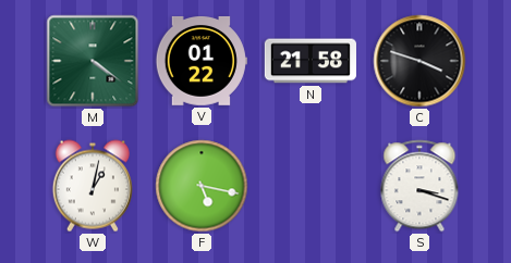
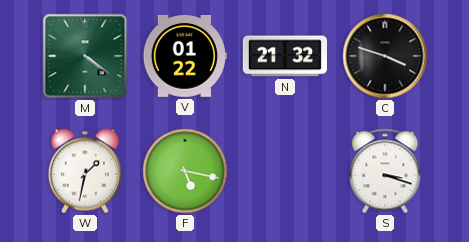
N: 21:58 -> 21:32 (285, 56)
W: 1:02 -> 1:32 (85, 171)
